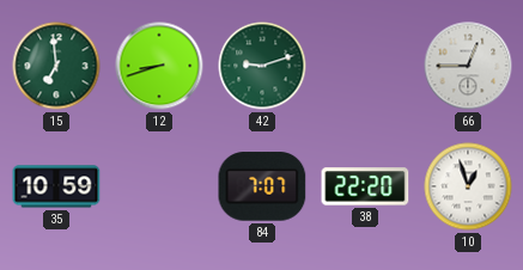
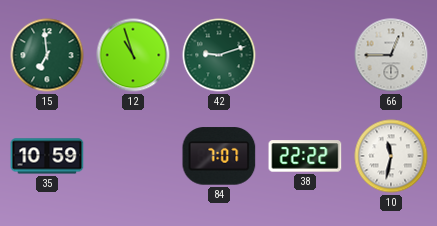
12: 8:42 -> 10:57 (133, 55)
38: 22:20 -> 22:22 (305, 156)
10: 12:57 -> 11:32 (391, 156)
